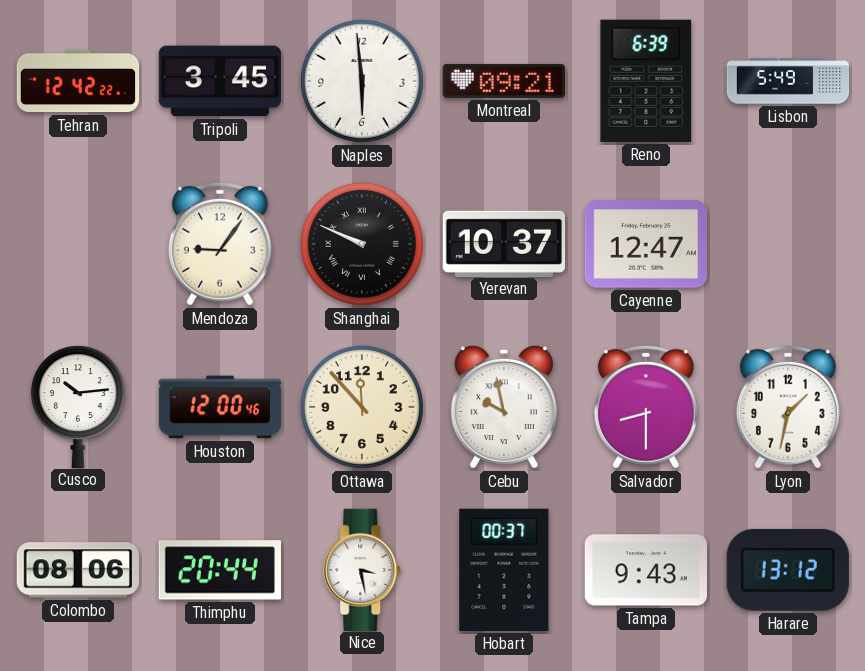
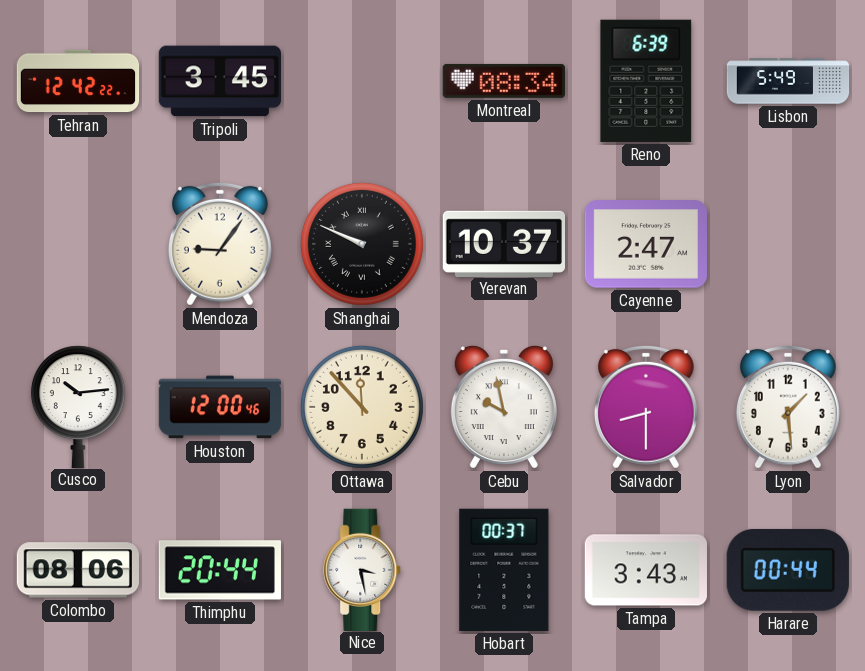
Naples: 5:59 -> none (362, 81)
Montreal: 09:21 -> 08:34 (504, 81)
Cayenne: 12:47 -> 2:47 (646, 244)
Lyon: 1:32 -> 1:29 (788, 407)
Tampa: 9:43 -> 3:43 (646, 570)
Harare: 13:12 -> 00:44 (788, 570)
